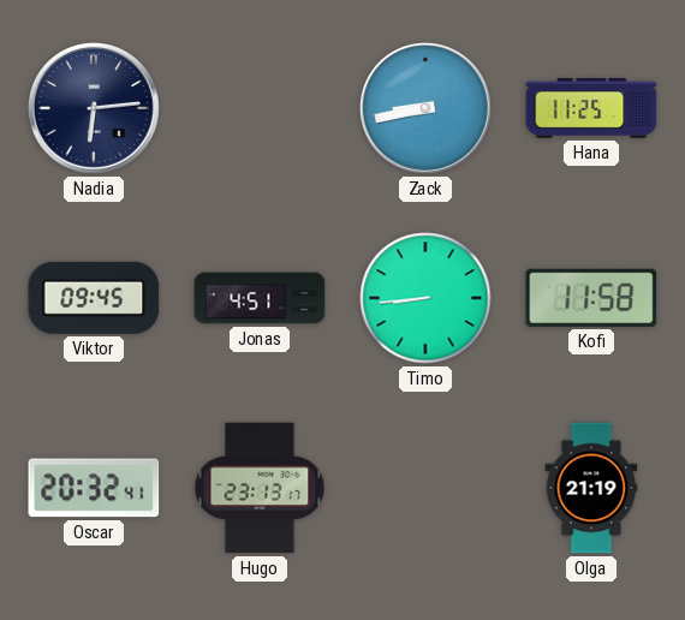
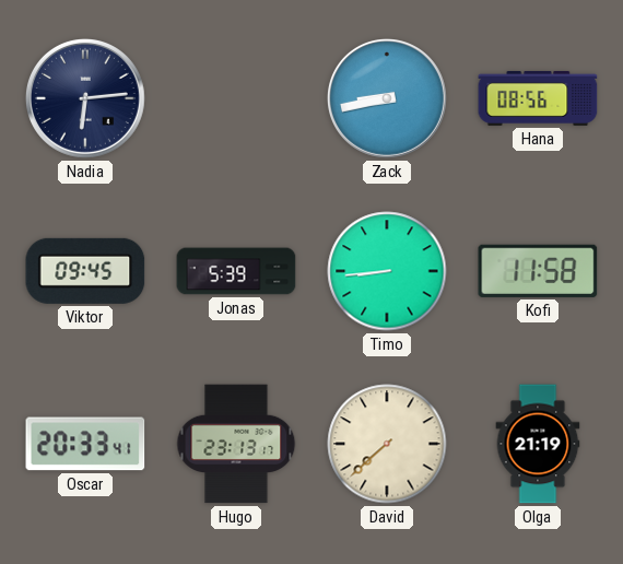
Hana: 11:25 -> 08:56 (538, 98)
Jonas: 4:51 -> 5:39 (236, 271)
Oscar: 20:32 -> 20:33 (85, 444)
David: none -> 7:38 (387, 444)
